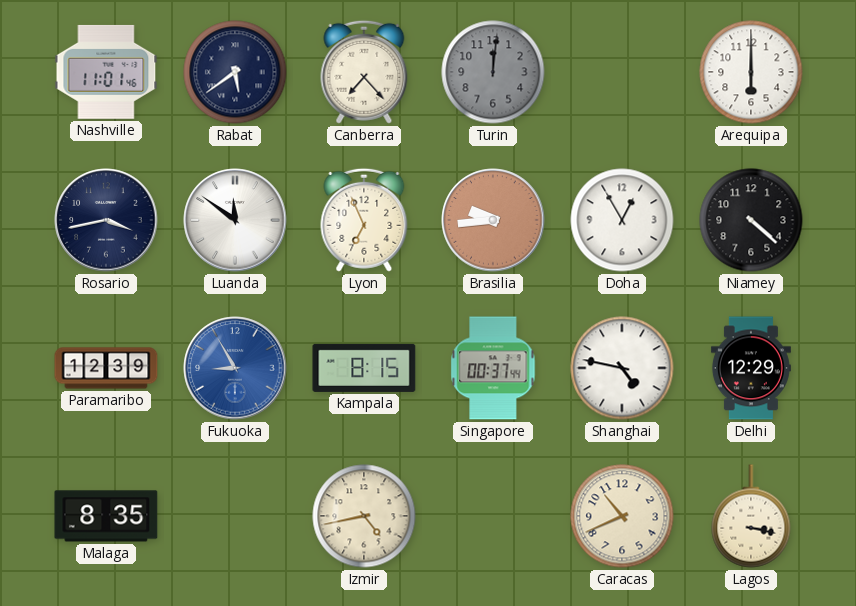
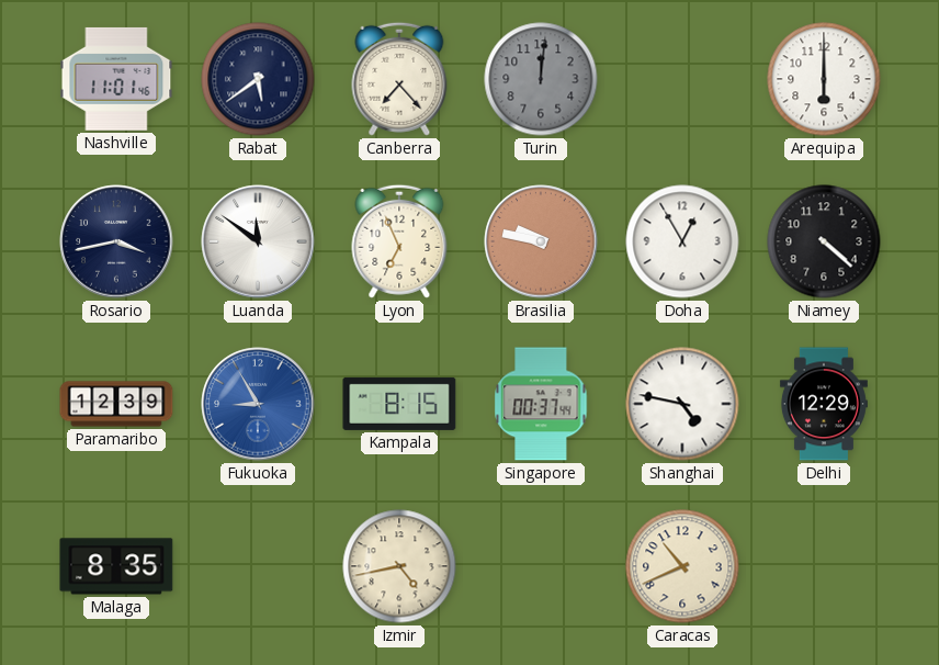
Brasilia: 9:44 -> 9:47 (541, 241)
Lagos: 3:17 -> none (751, 516)
